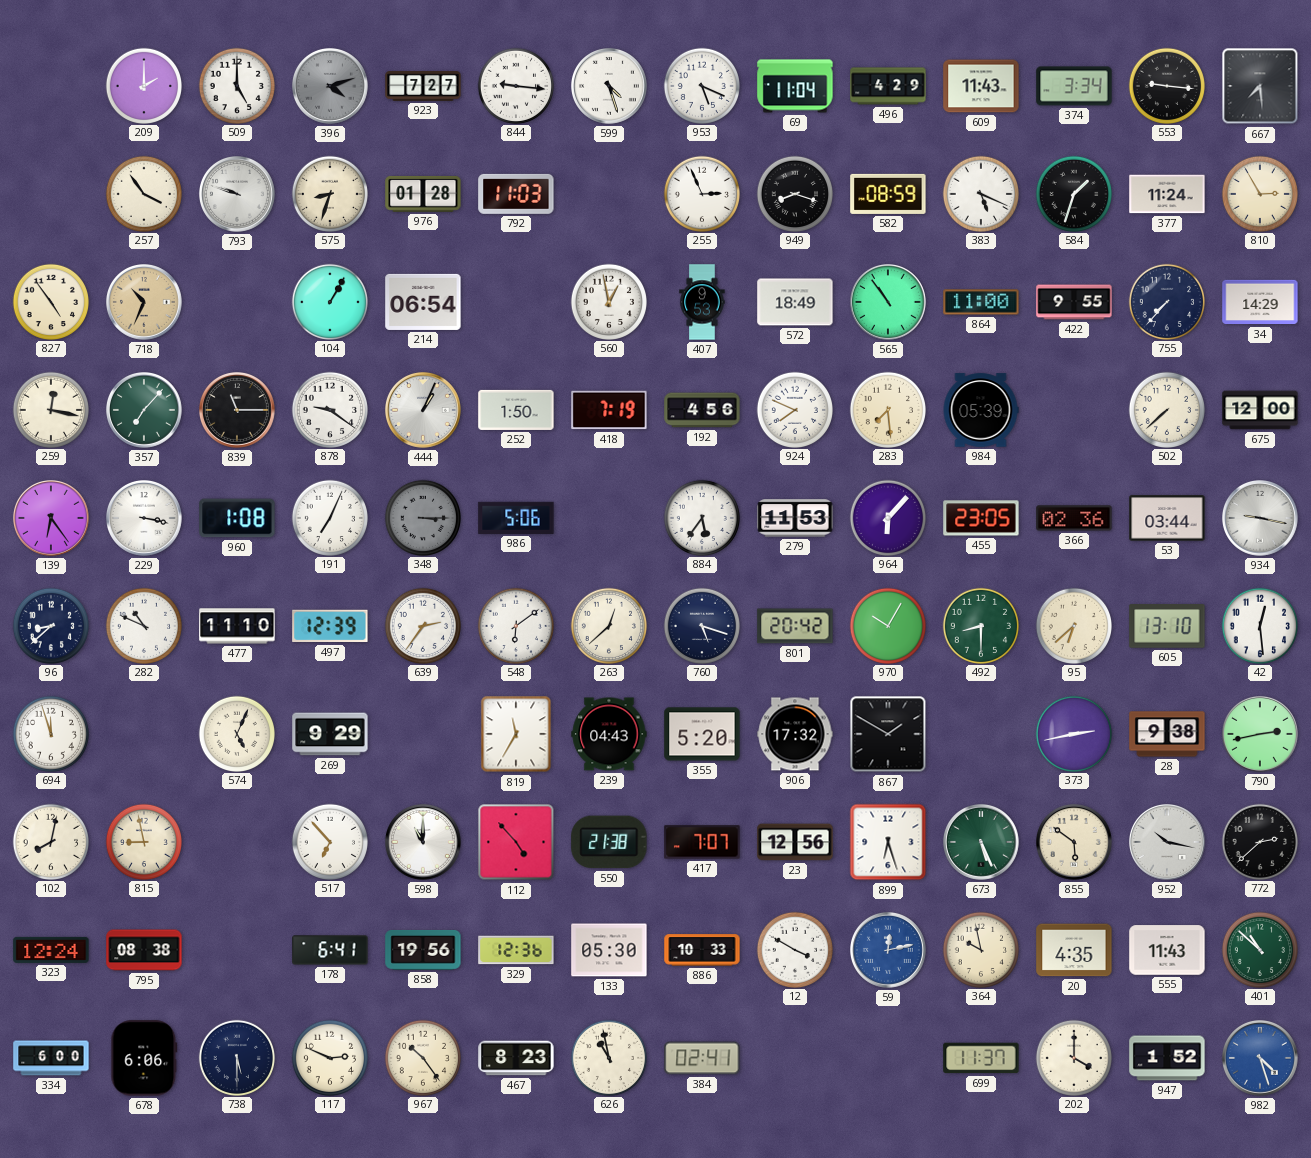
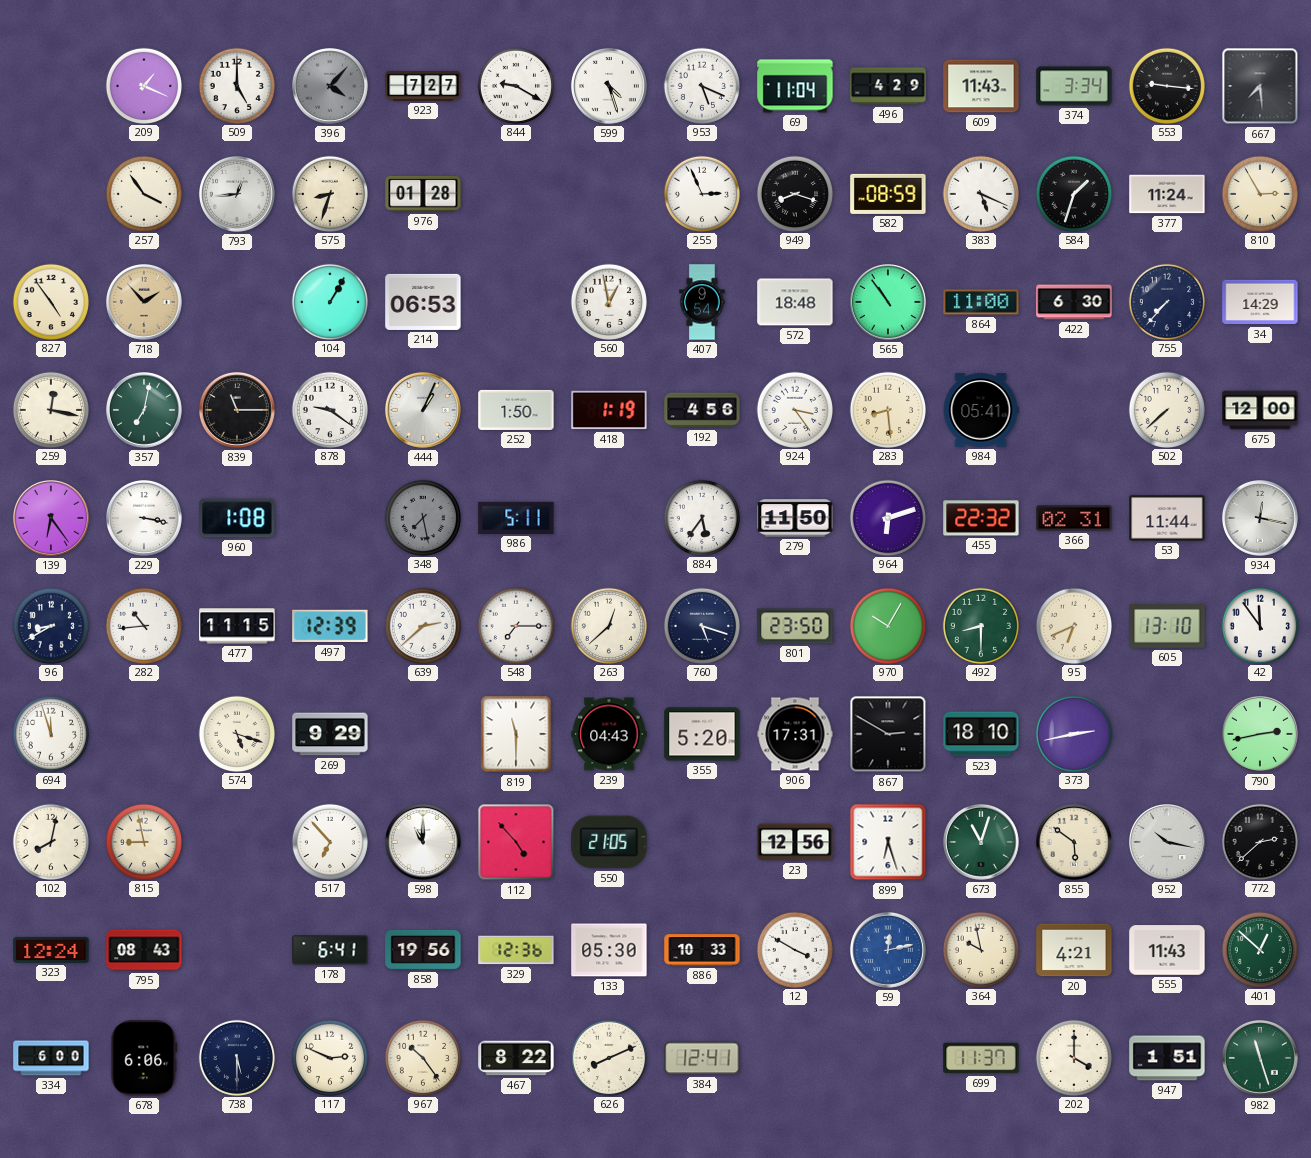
209: 2:00 -> 1:19 (143, 85)
396: 4:12 -> 4:07 (331, 87)
844: 9:16 -> 9:20 (515, 85)
793: 9:48 -> 12:44 (238, 195)
792: 11:03 -> none (516, 194)
718: 10:34 -> 1:53 (145, 303)
214: 06:54 -> 06:53 (423, 302)
407: 9:53 -> 9:54 (702, 302)
572: 18:49 -> 18:48 (795, 302)
422: 9:55 -> 6:30 (1074, 302)
357: 7:07 -> 7:02 (145, 411)
418: 7:19 -> 1:19 (609, 410)
924: 7:49 -> 3:24 (794, 409)
283: 7:29 -> 8:29 (887, 409)
984: 05:39 -> 05:41 (981, 410)
191: 7:04 -> none (329, 517)
348: 3:15 -> 7:28 (422, 517)
986: 5:06 -> 5:11 (516, 518)
279: 11:53 -> 11:50 (795, 518)
964: 6:07 -> 6:12 (887, 517)
455: 23:05 -> 22:32 (981, 518)
366: 02:36 -> 02:31 (1074, 518)
53: 03:44 -> 11:44 (1167, 518)
934: 9:17 -> 12:17 (1261, 519)
96: 8:38 -> 8:40 (50, 625)
282: 10:49 -> 10:44 (143, 625)
477: 11:10 -> 11:15 (237, 626)
639: 2:36 -> 2:38 (422, 625)
548: 6:09 -> 7:15 (515, 625)
801: 20:42 -> 23:50 (795, 626)
95: 6:38 -> 6:41 (1073, 625)
42: 12:29 -> 11:54 (1259, 625)
574: 5:04 -> 5:18 (236, 733)
819: 11:35 -> 11:30 (516, 734)
906: 17:32 -> 17:31 (795, 734)
867: 1:50 -> 2:50 (888, 734)
523: none -> 18:10 (981, 734)
28: 9:38 -> none (1167, 734)
550: 21:38 -> 21:05 (609, 842)
417: 7:07 -> none (702, 842)
673: 5:26 -> 11:03 (982, 843)
795: 08:38 -> 08:43 (144, 950)
20: 4:35 -> 4:21 (1074, 950)
401: 10:52 -> 12:52 (1259, 949)
467: 8:23 -> 8:22 (516, 1058)
626: 10:58 -> 8:11 (608, 1057)
384: 02:41 -> 12:41 (702, 1058)
947: 1:52 -> 1:51 (1167, 1058)
982: 4:27 -> 11:27 (1261, 1059)
982 dial: blue -> green (1261, 1059)
